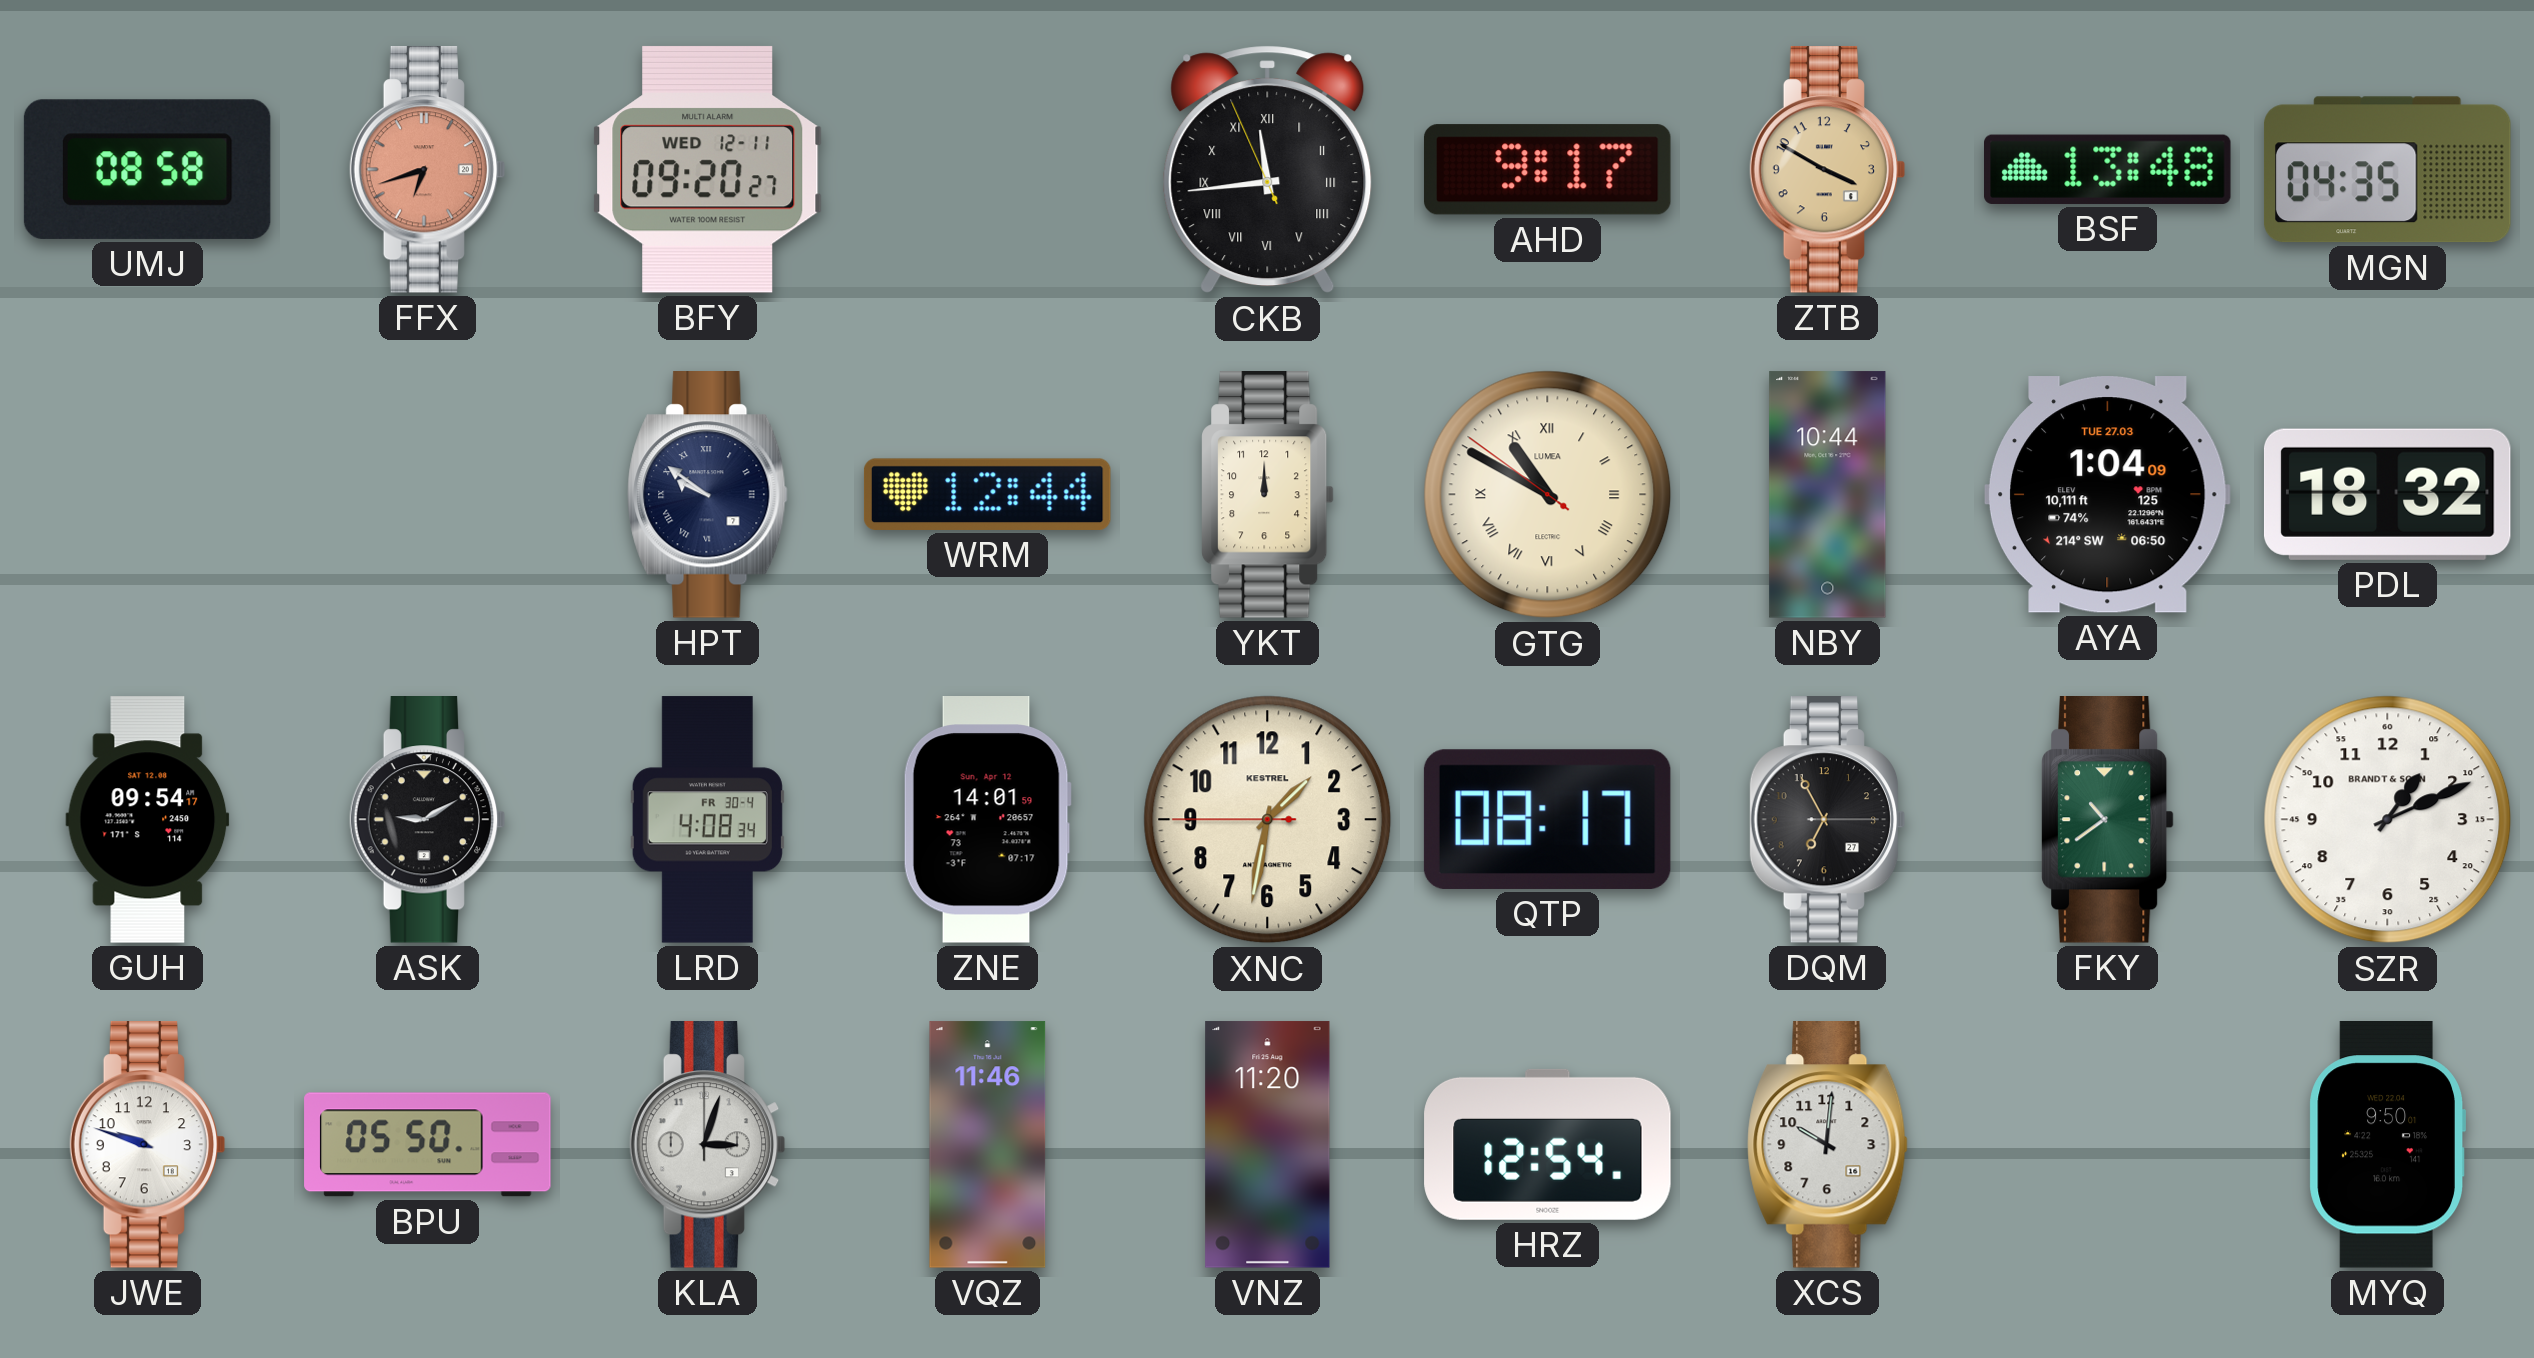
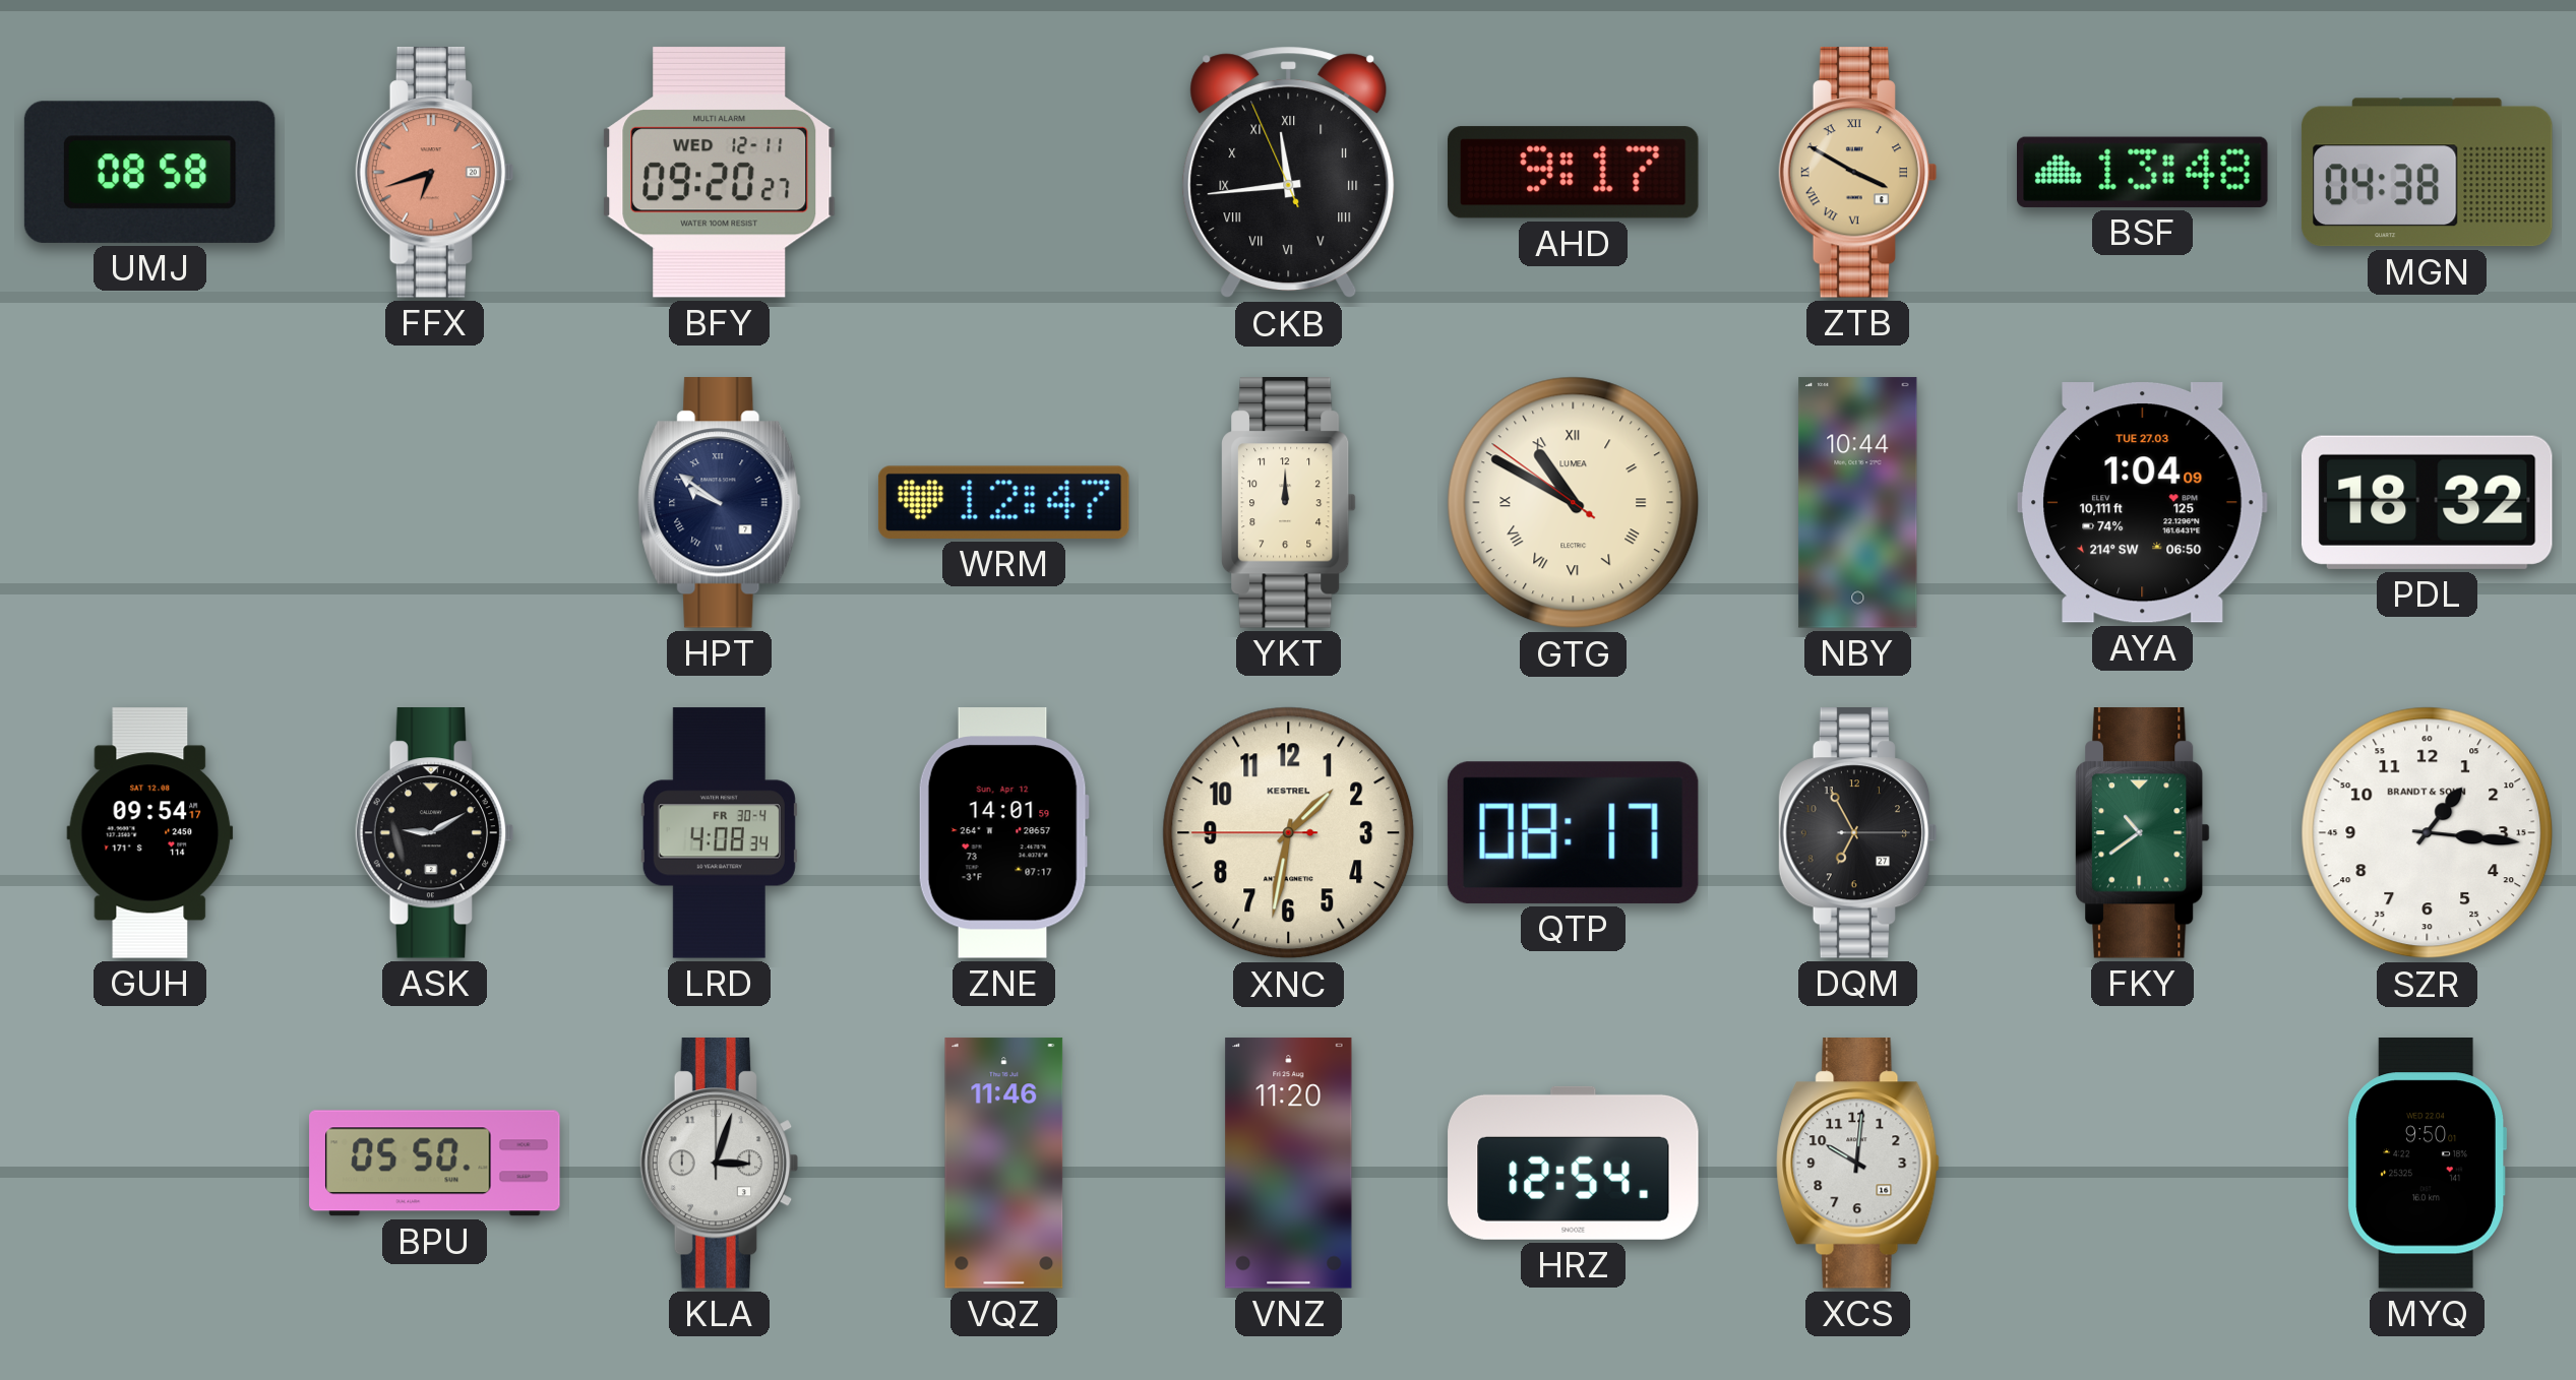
ZTB numerals: Arabic -> Roman (1858, 173)
MGN: 04:35 -> 04:38 (2427, 173)
WRM: 12:44 -> 12:47 (1003, 502)
SZR: 1:11 -> 1:16 (2428, 833)
JWE: 9:48 -> none (148, 1145)
